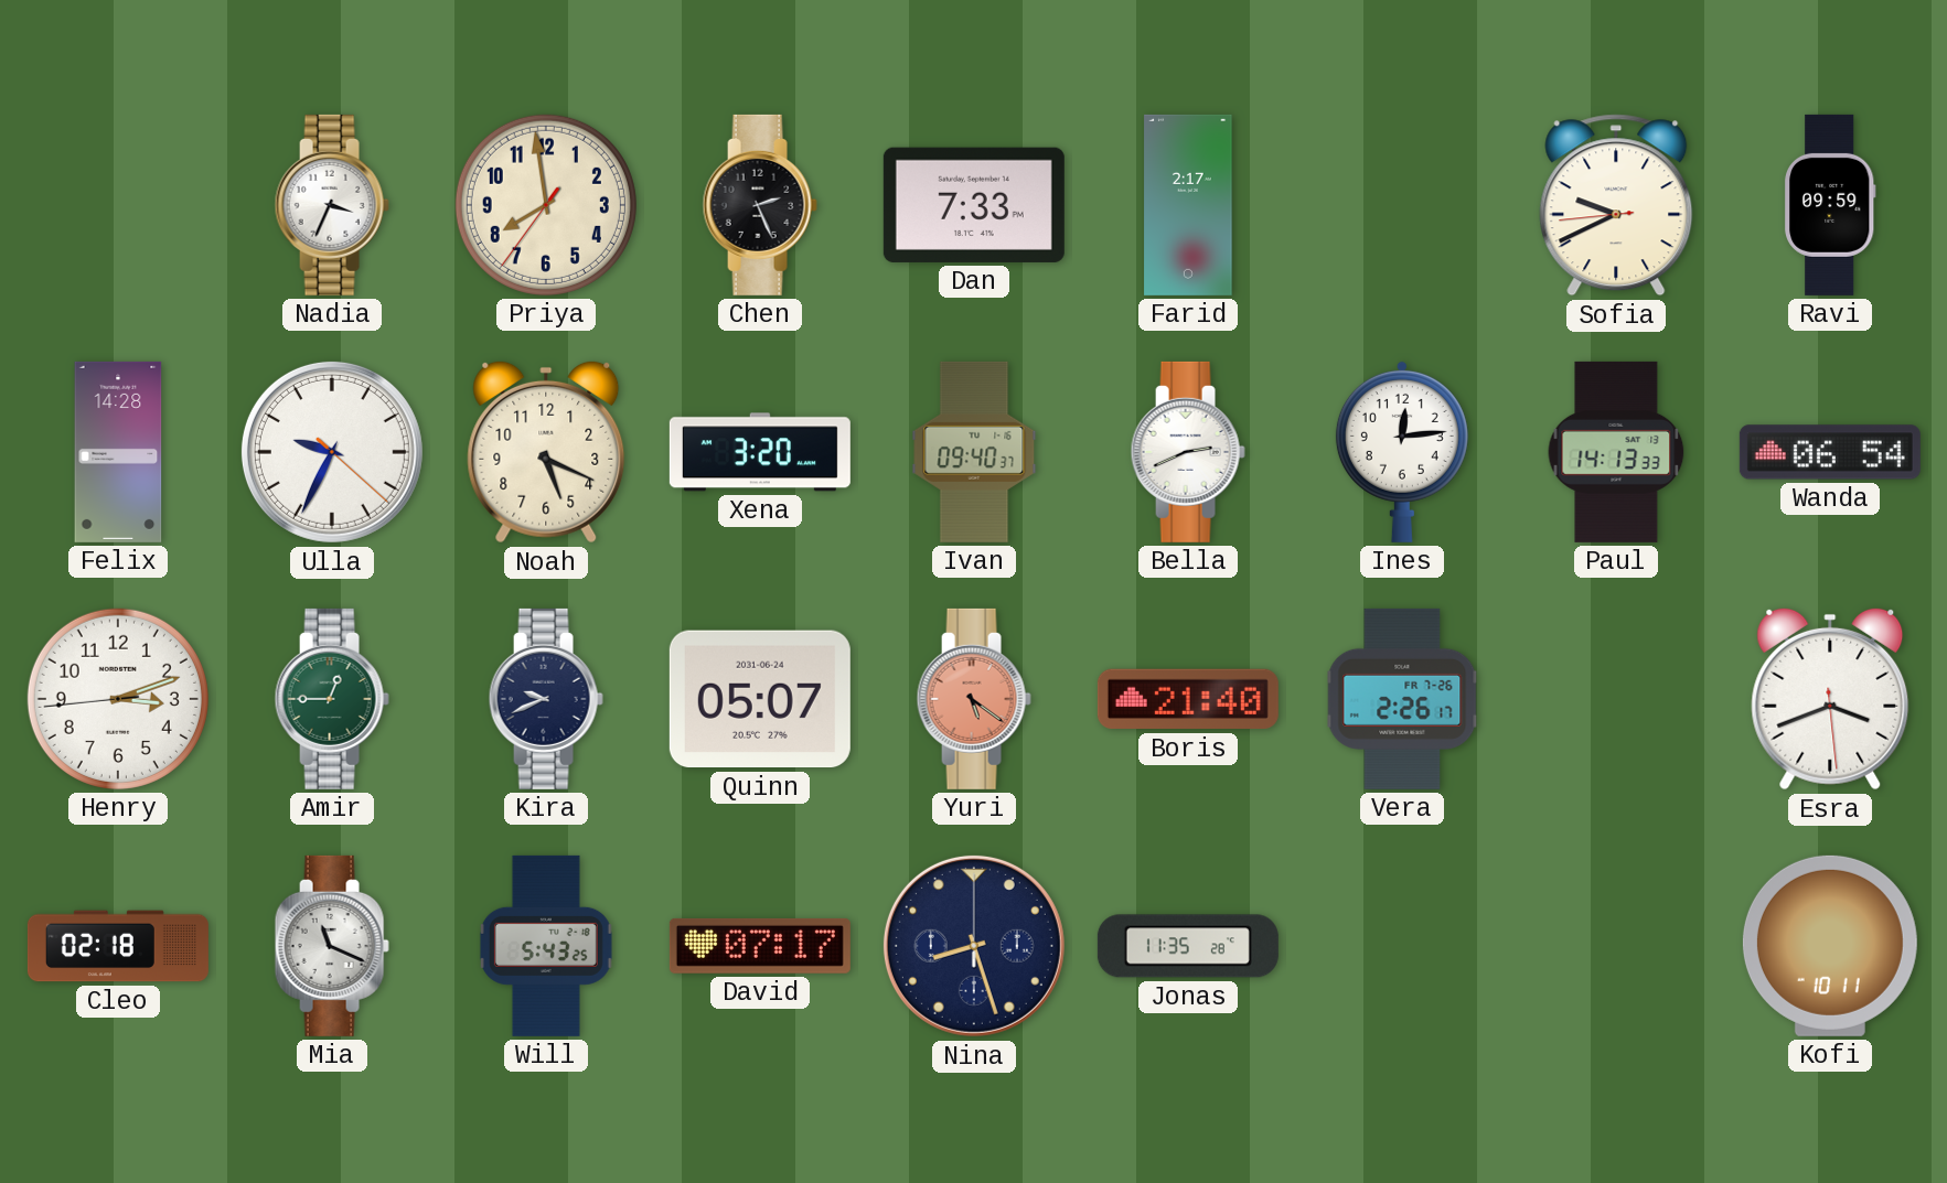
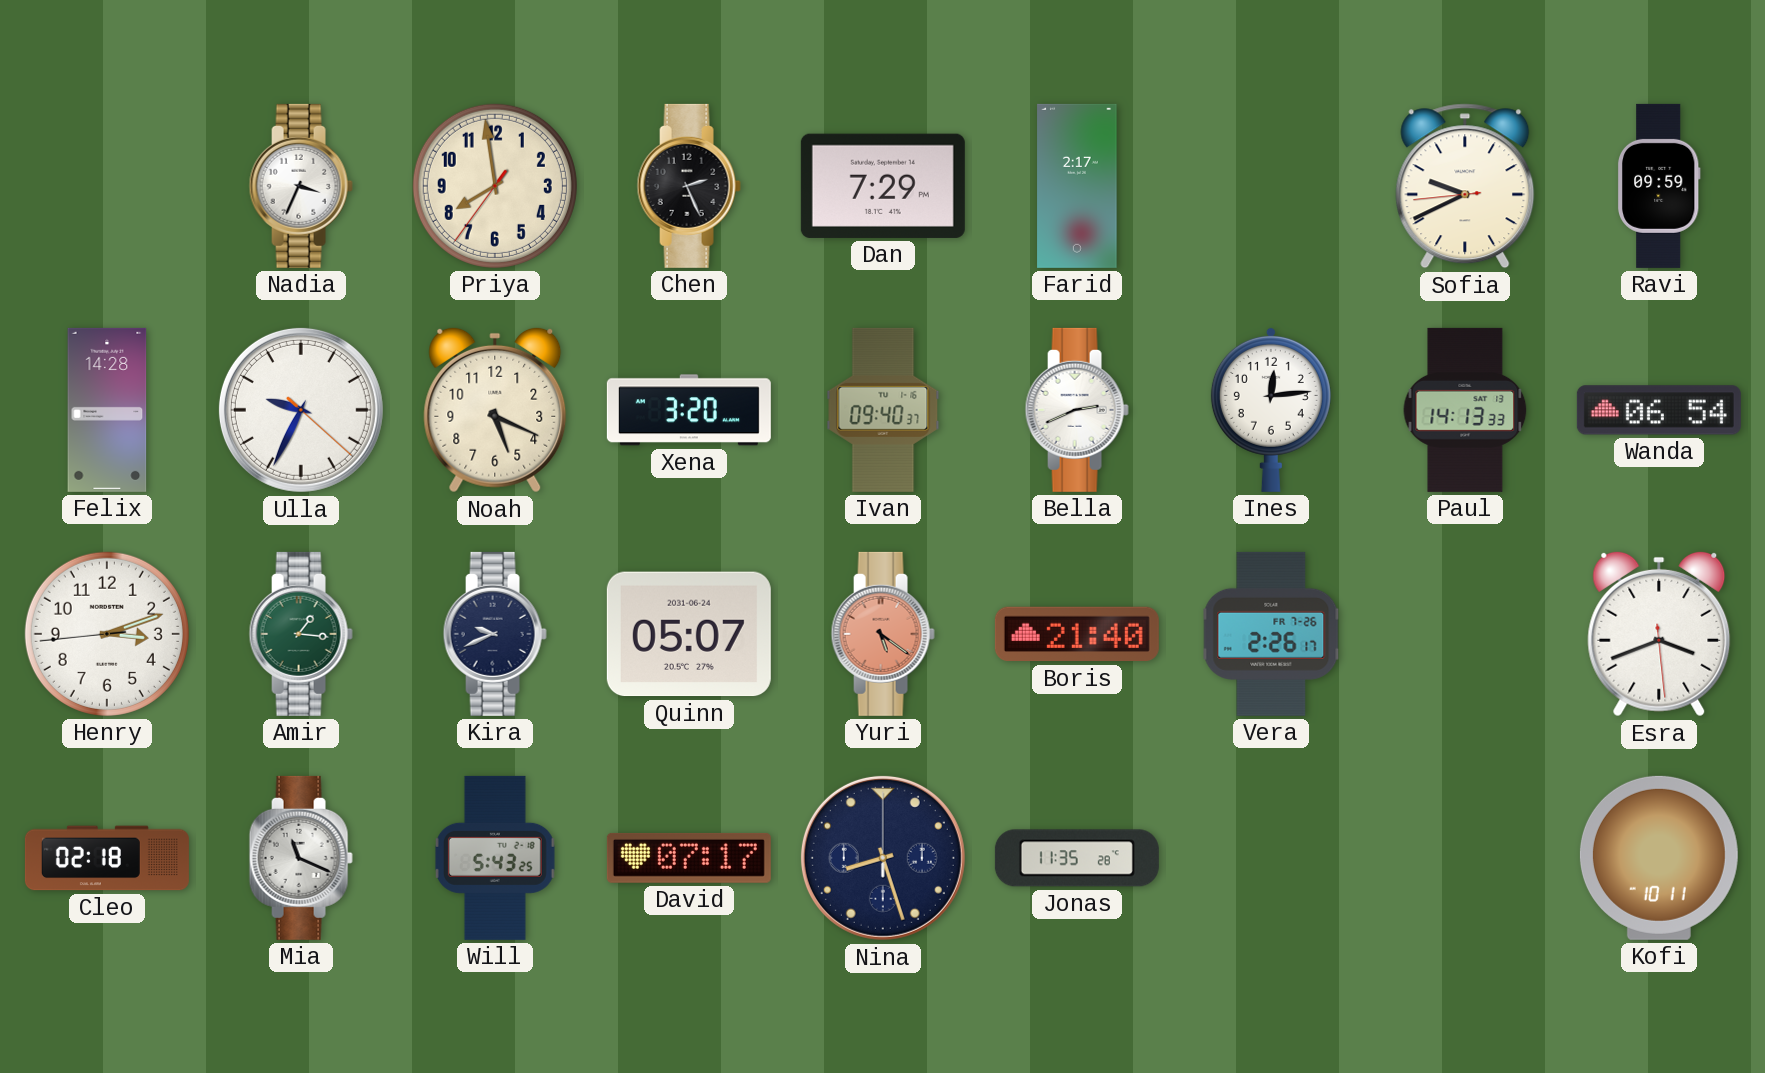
Dan: 7:33 -> 7:29 (883, 186)
Amir: 12:45 -> 1:16 (301, 634)
